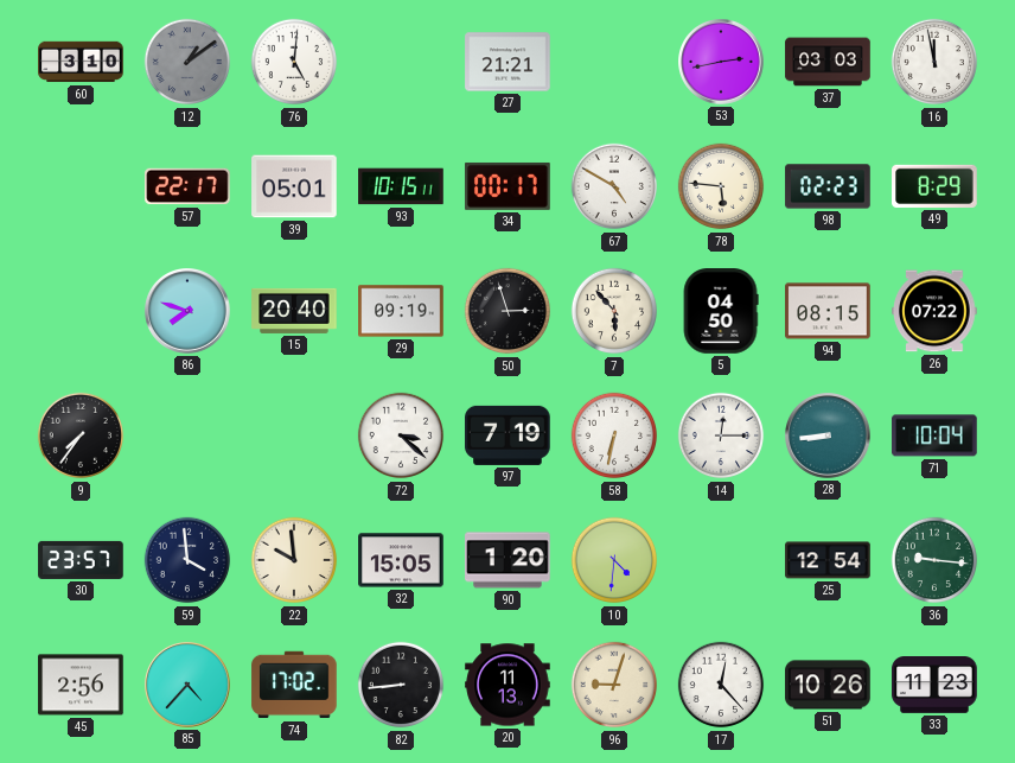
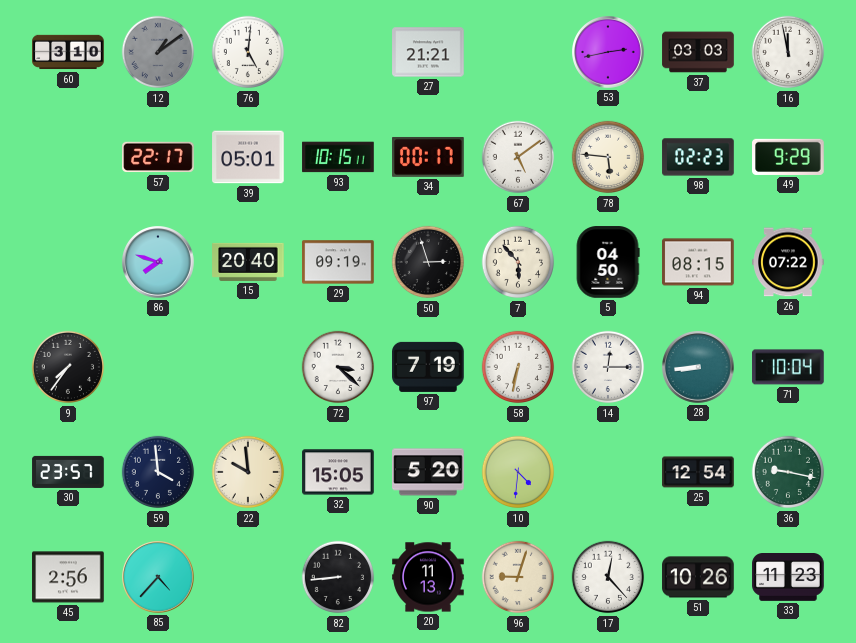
67: 4:50 -> 5:09 (518, 157)
49: 8:29 -> 9:29 (788, 157)
90: 1:20 -> 5:20 (428, 472)
36: 9:16 -> 9:17 (788, 472)
74: 17:02 -> none (294, 685)
